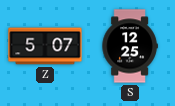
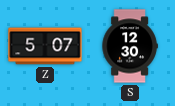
S: 12:25 -> 12:30 (130, 46)
